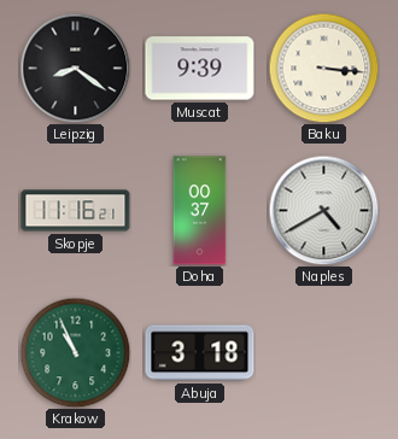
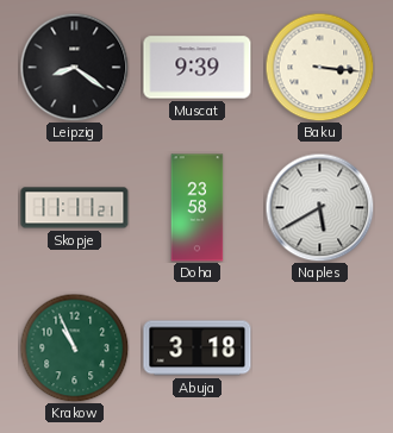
Skopje: 11:16 -> 11:11 (75, 208)
Doha: 00:37 -> 23:58 (198, 208)
Naples: 4:40 -> 5:40 (319, 207)
